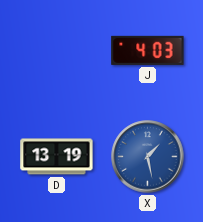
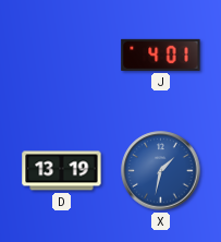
J: 4:03 -> 4:01 (161, 55)
X: 1:28 -> 1:32 (161, 171)
